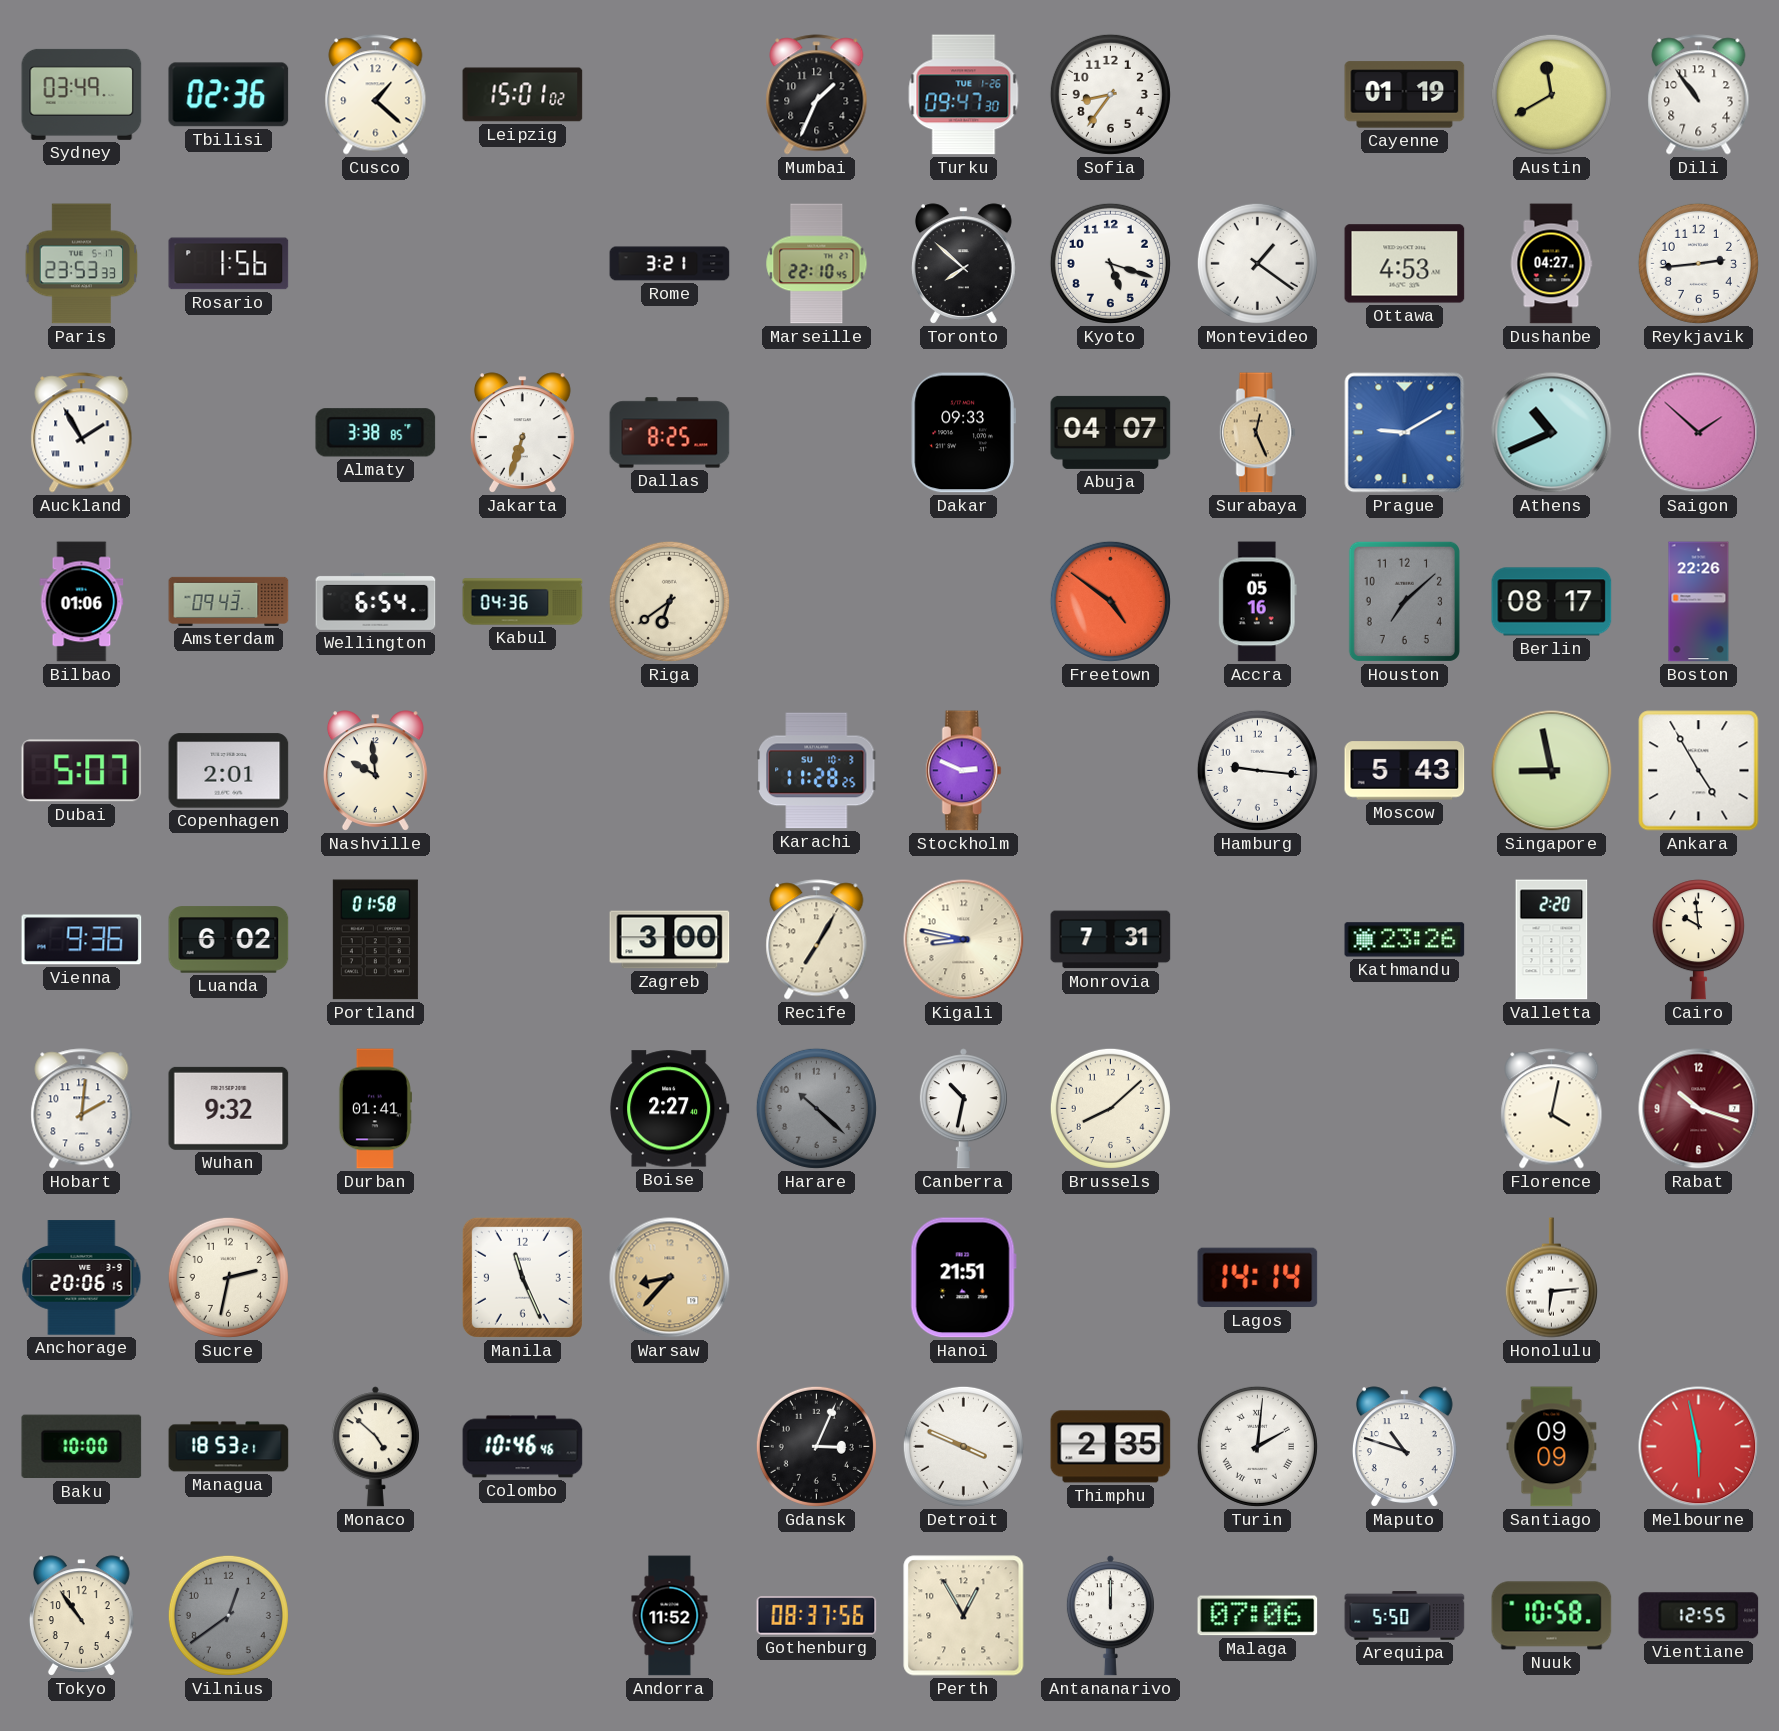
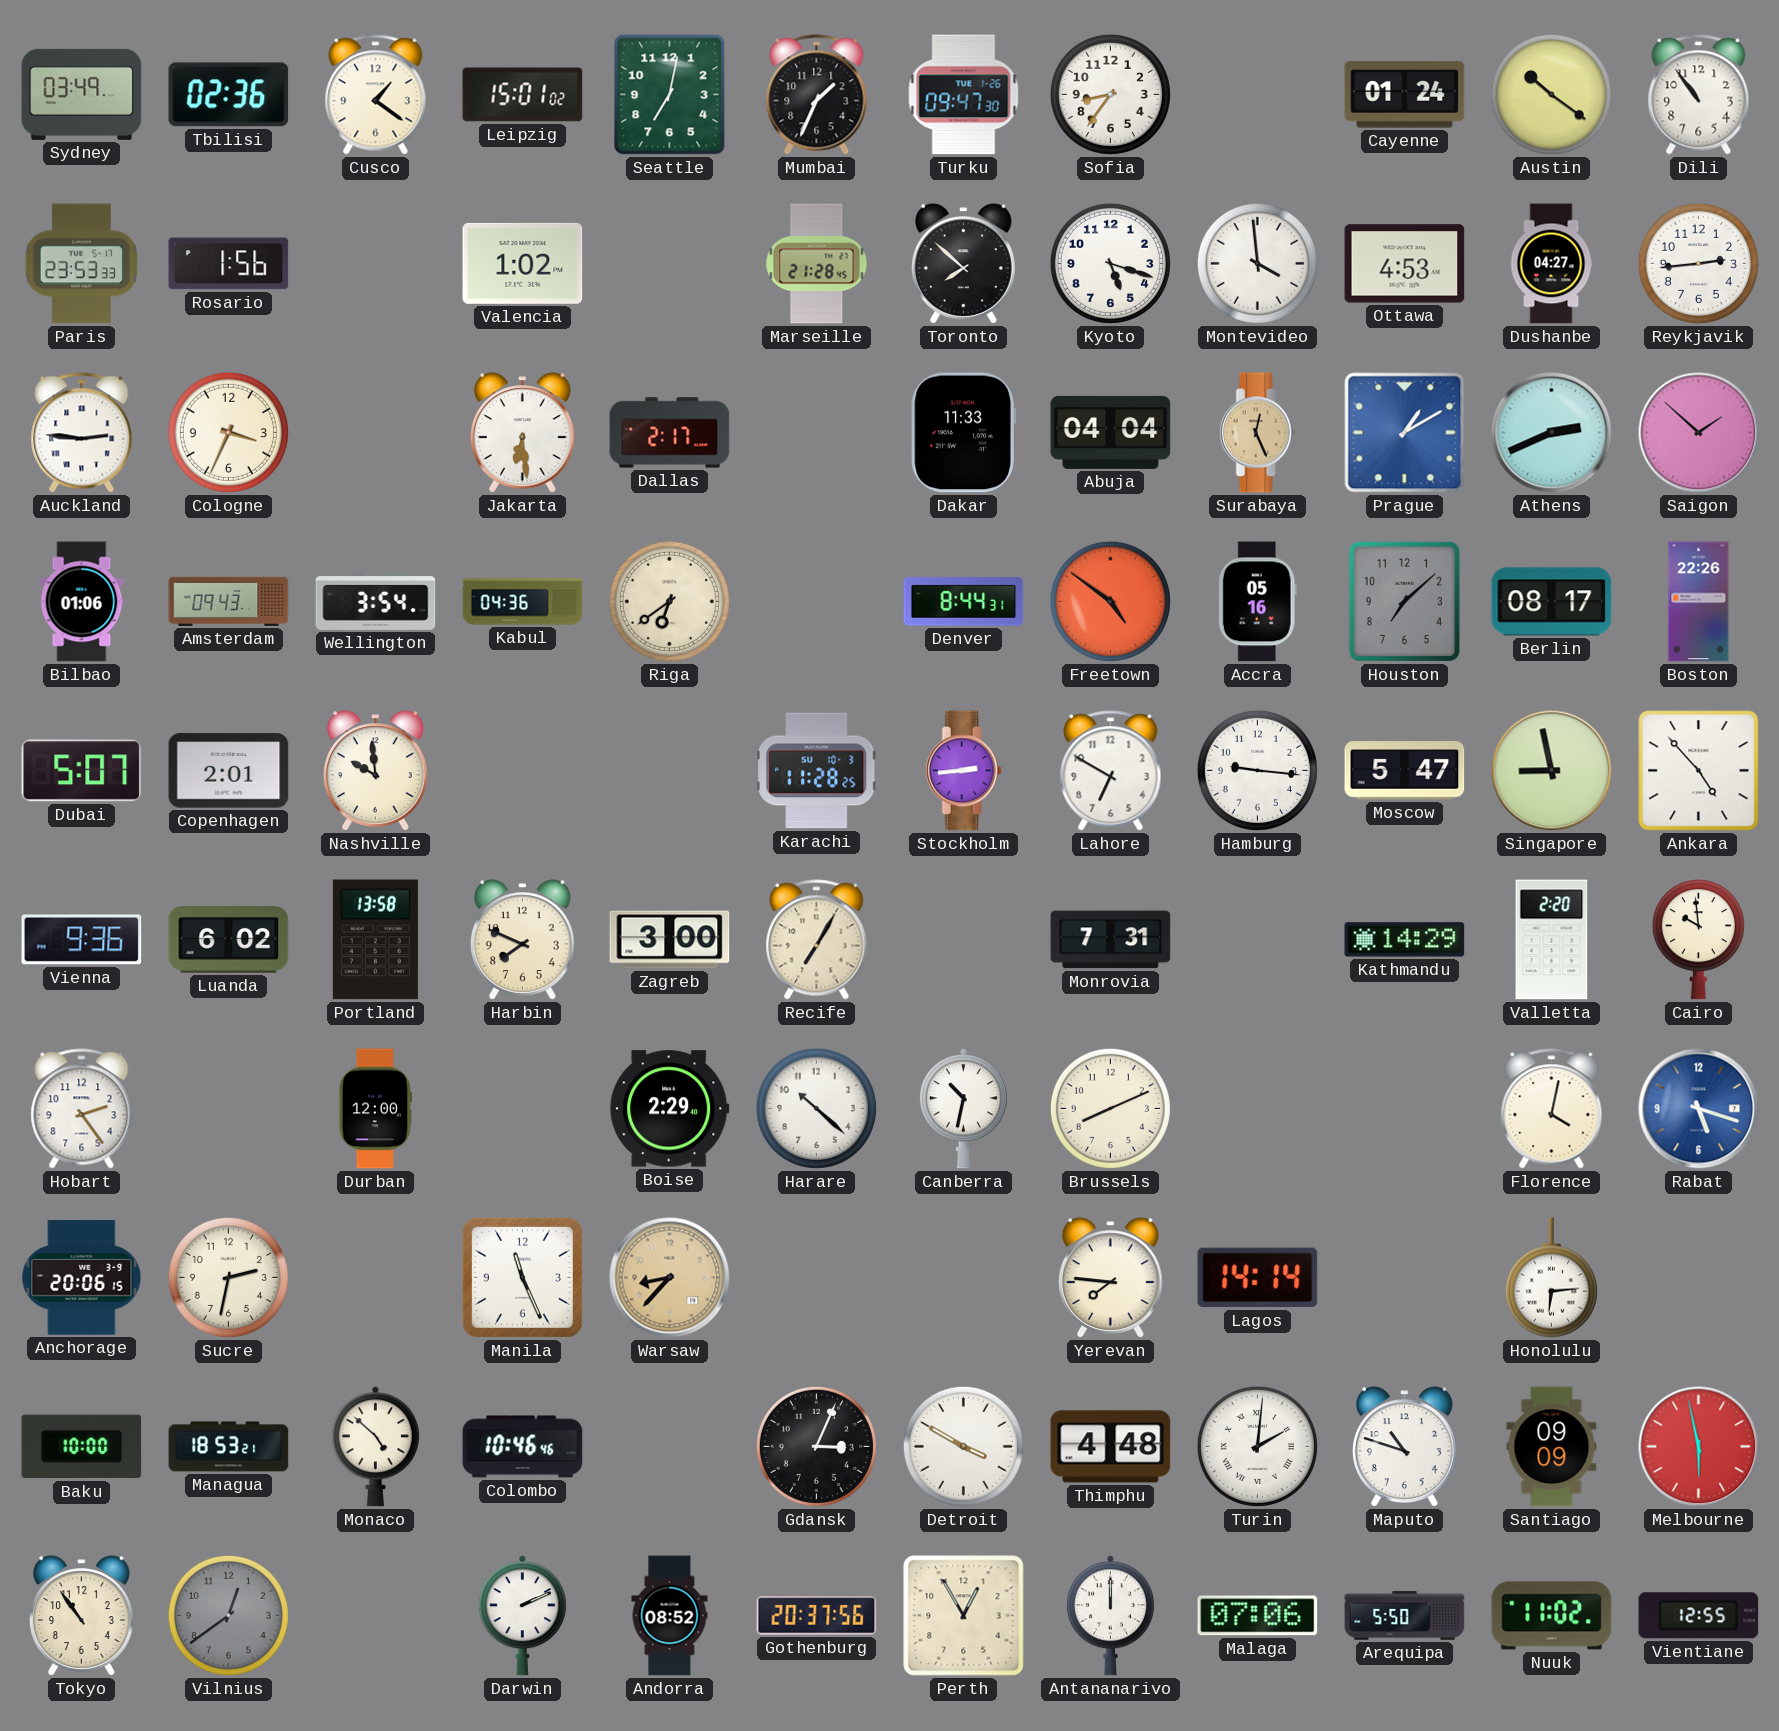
Cusco: 1:22 -> 1:21 (376, 95)
Seattle: none -> 7:02 (670, 95)
Cayenne: 01:19 -> 01:24 (1405, 95)
Austin: 11:40 -> 10:21 (1551, 94)
Valencia: none -> 1:02 (523, 263)
Rome: 3:21 -> none (670, 264)
Marseille: 22:10 -> 21:28 (817, 264)
Montevideo: 1:21 -> 3:59 (1257, 263)
Auckland: 1:55 -> 2:46 (82, 433)
Cologne: none -> 3:34 (228, 432)
Almaty: 3:38 -> none (376, 433)
Jakarta: 6:33 -> 6:29 (522, 433)
Dallas: 8:25 -> 2:17 (670, 433)
Dakar: 09:33 -> 11:33 (963, 433)
Abuja: 04:07 -> 04:04 (1111, 432)
Prague: 9:10 -> 1:10 (1405, 433)
Athens: 10:41 -> 2:41 (1552, 433)
Wellington: 6:54 -> 3:54 (376, 601)
Denver: none -> 8:44 (964, 602)
Stockholm: 2:49 -> 2:44 (963, 771)
Lahore: none -> 6:50 (1111, 771)
Moscow: 5:43 -> 5:47 (1405, 771)
Ankara: 4:55 -> 4:53 (1699, 771)
Portland: 01:58 -> 13:58 (375, 940)
Harbin: none -> 7:49 (522, 940)
Kigali: 8:47 -> none (964, 940)
Kathmandu: 23:26 -> 14:29 (1405, 940)
Hobart: 2:01 -> 2:24 (82, 1109)
Wuhan: 9:32 -> none (229, 1108)
Durban: 01:41 -> 12:00 (375, 1109)
Boise: 2:27 -> 2:29 (670, 1109)
Harare dial: grey -> white (816, 1108)
Brussels: 8:08 -> 8:11 (1110, 1108)
Rabat: 10:18 -> 5:18 (1699, 1109)
Rabat dial: burgundy -> blue (1699, 1109)
Hanoi: 21:51 -> none (963, 1278)
Yerevan: none -> 7:46 (1110, 1278)
Detroit: 3:49 -> 3:50 (963, 1446)
Thimphu: 2:35 -> 4:48 (1111, 1447)
Darwin: none -> 2:11 (522, 1616)
Andorra: 11:52 -> 08:52 (670, 1616)
Gothenburg: 08:37 -> 20:37 (817, 1616)
Nuuk: 10:58 -> 11:02 (1552, 1616)
